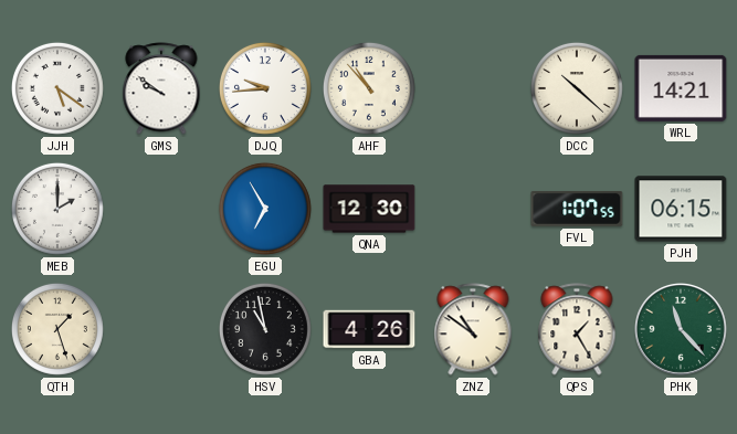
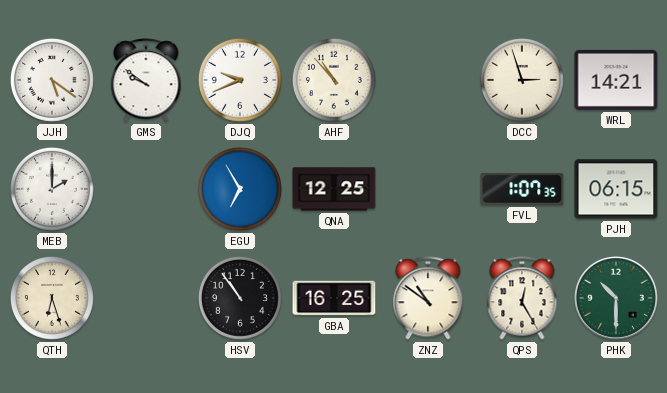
DJQ: 9:44 -> 9:41 (240, 80)
DCC: 10:22 -> 2:57 (522, 80)
QNA: 12:30 -> 12:25 (334, 189)
FVL: 1:07:55 -> 1:07:35 (522, 189)
QTH: 1:27 -> 6:27 (52, 298)
HSV: 10:58 -> 10:54 (240, 298)
GBA: 4:26 -> 16:25 (334, 298)
QPS: 1:25 -> 12:25 (522, 298)
PHK: 11:23 -> 10:30 (617, 299)
